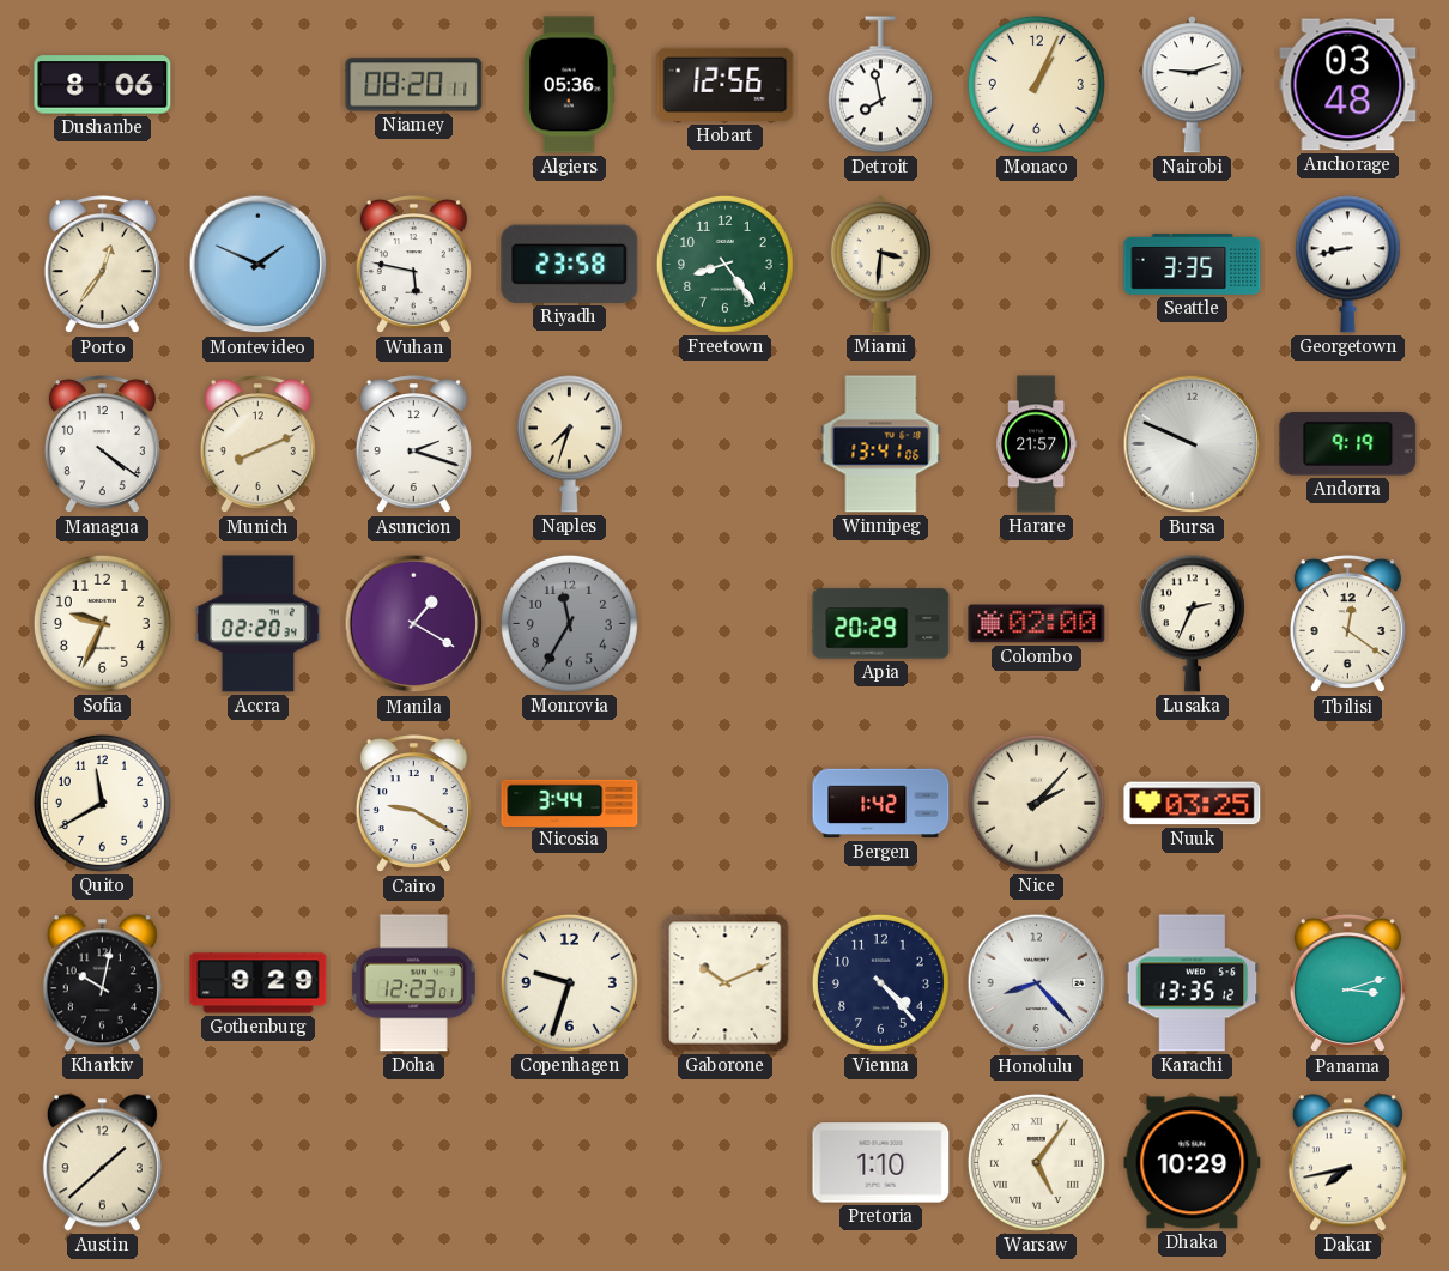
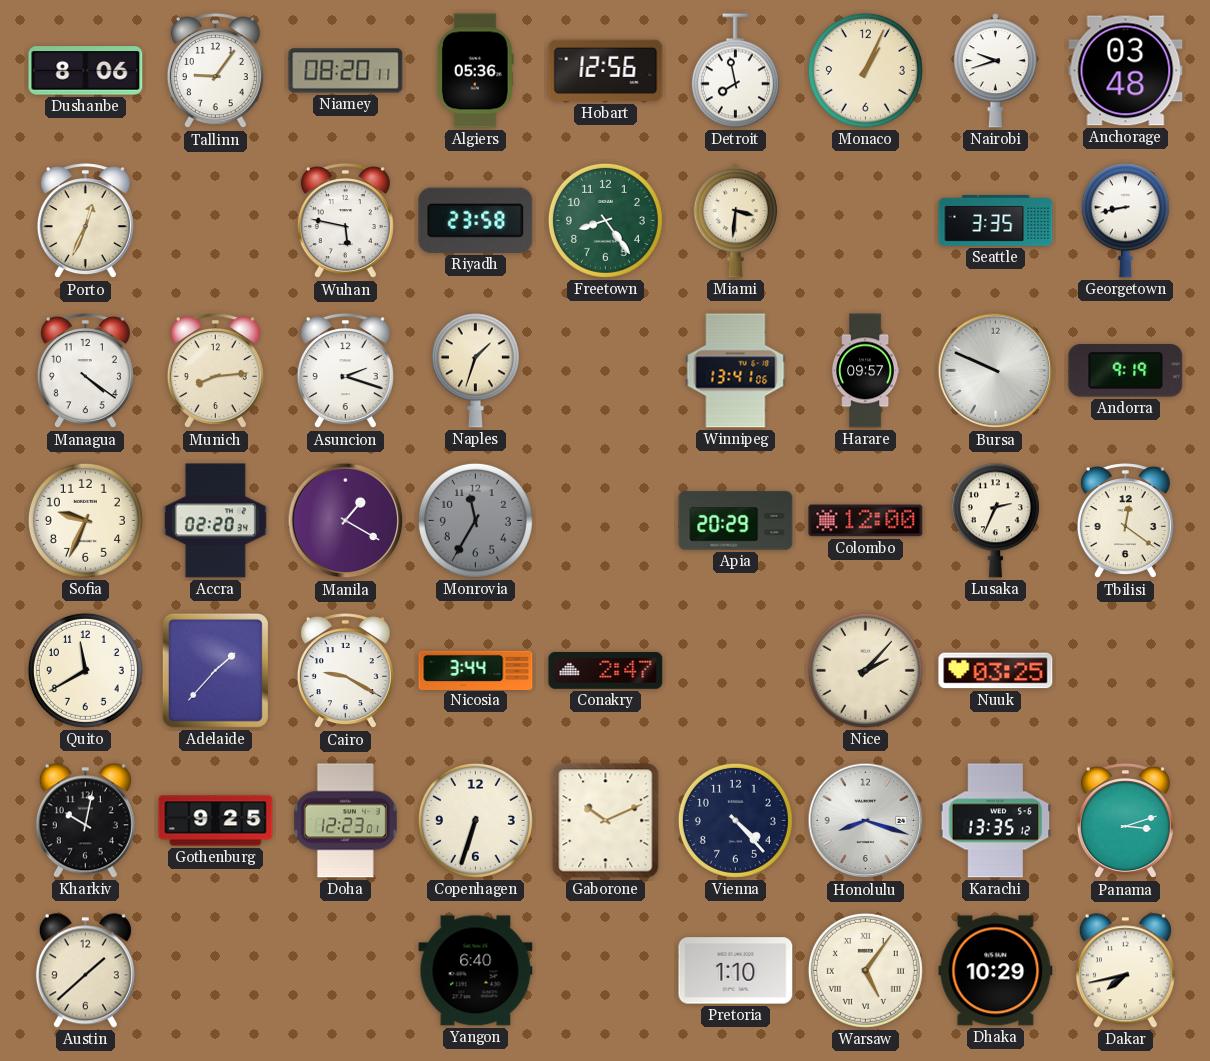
Tallinn: none -> 9:06 (215, 71)
Nairobi: 9:12 -> 9:42 (995, 71)
Porto: 12:36 -> 12:34 (85, 221)
Montevideo: 1:49 -> none (259, 265)
Munich: 8:11 -> 8:14 (215, 371)
Naples: 7:33 -> 1:33 (475, 371)
Harare: 21:57 -> 09:57 (866, 371)
Colombo: 02:00 -> 12:00 (866, 521)
Adelaide: none -> 1:37 (215, 670)
Conakry: none -> 2:47 (606, 670)
Bergen: 1:42 -> none (881, 804)
Gothenburg: 9:29 -> 9:25 (216, 821)
Copenhagen: 9:33 -> 6:33 (475, 820)
Honolulu: 8:23 -> 8:18 (866, 821)
Yangon: none -> 6:40 (476, 971)
